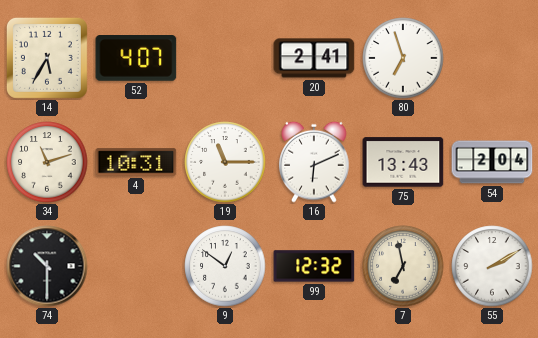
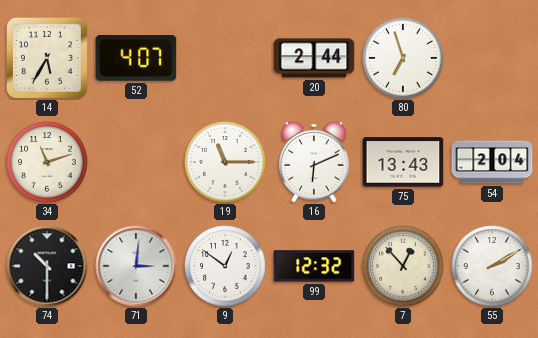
20: 2:41 -> 2:44 (314, 58)
4: 10:31 -> none (136, 162)
71: none -> 3:01 (136, 266)
7: 6:58 -> 12:53 (403, 266)
